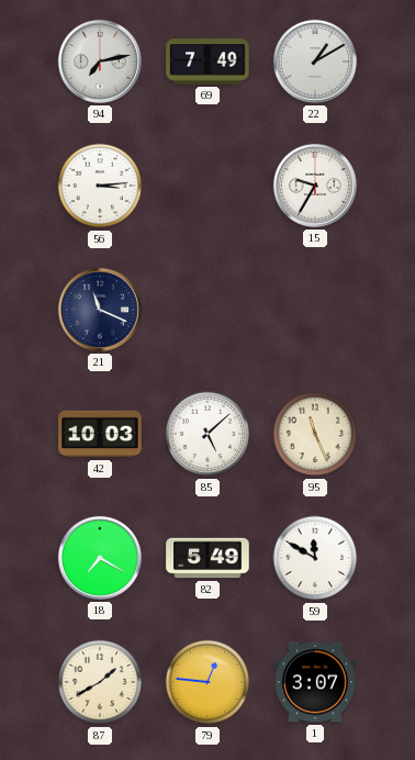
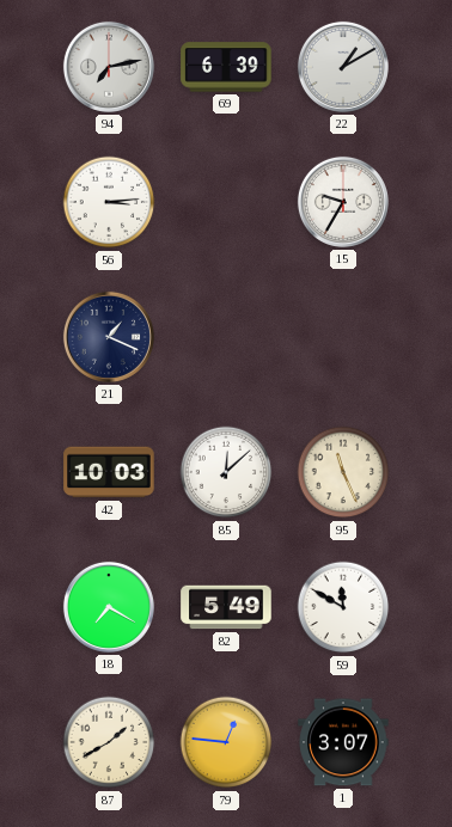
69: 7:49 -> 6:39 (226, 67)
21: 11:19 -> 1:19 (109, 337)
85: 5:08 -> 12:08 (226, 472)
